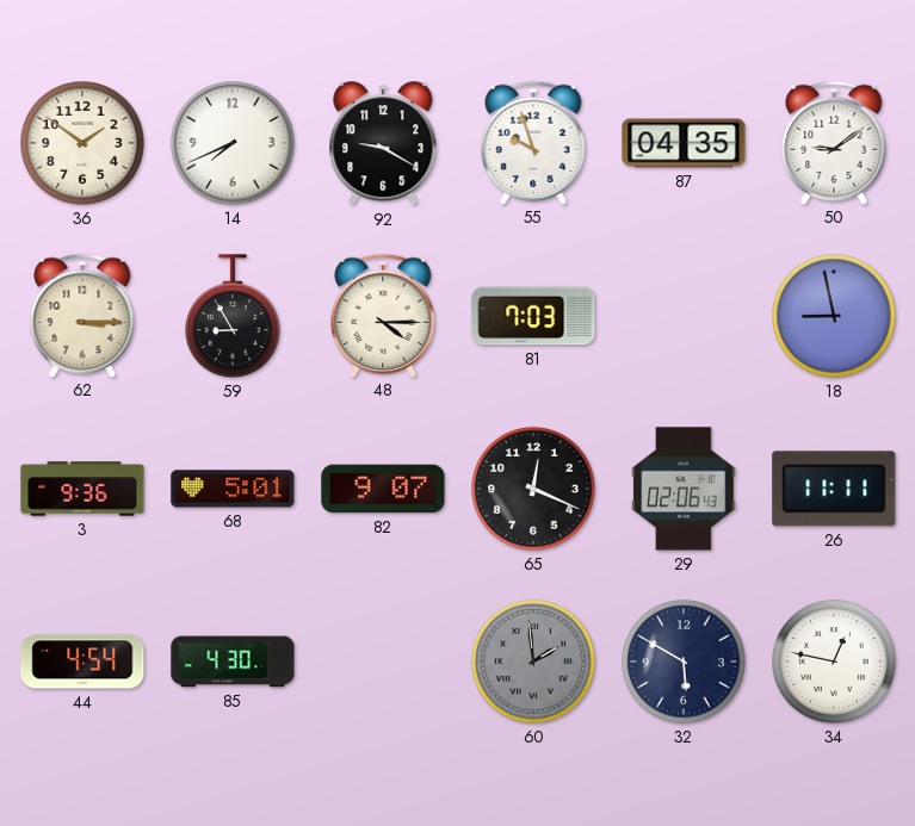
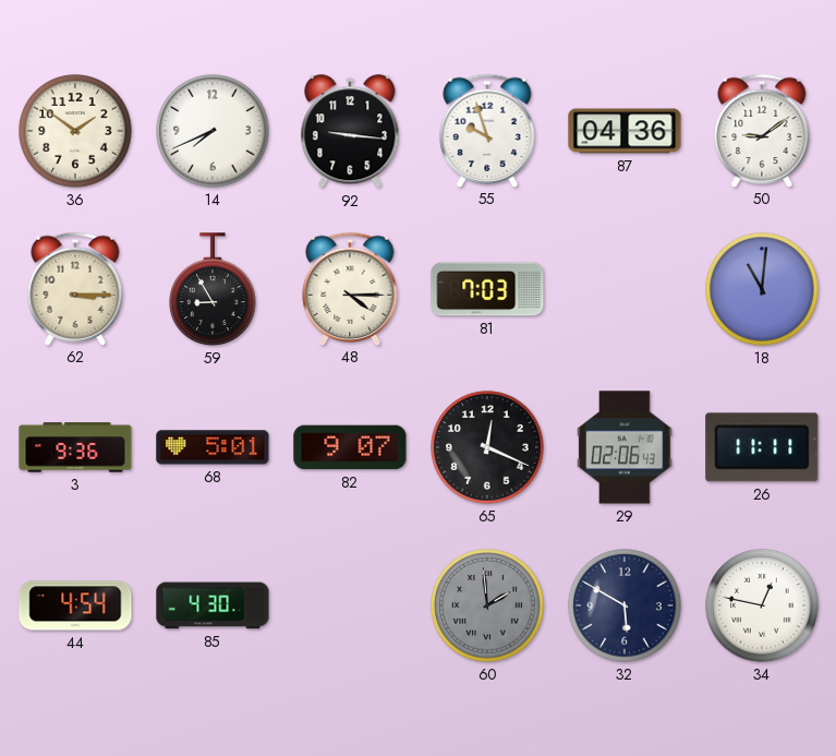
92: 9:20 -> 9:16 (350, 132)
87: 04:35 -> 04:36 (625, 131)
18: 8:58 -> 11:01 (762, 289)
